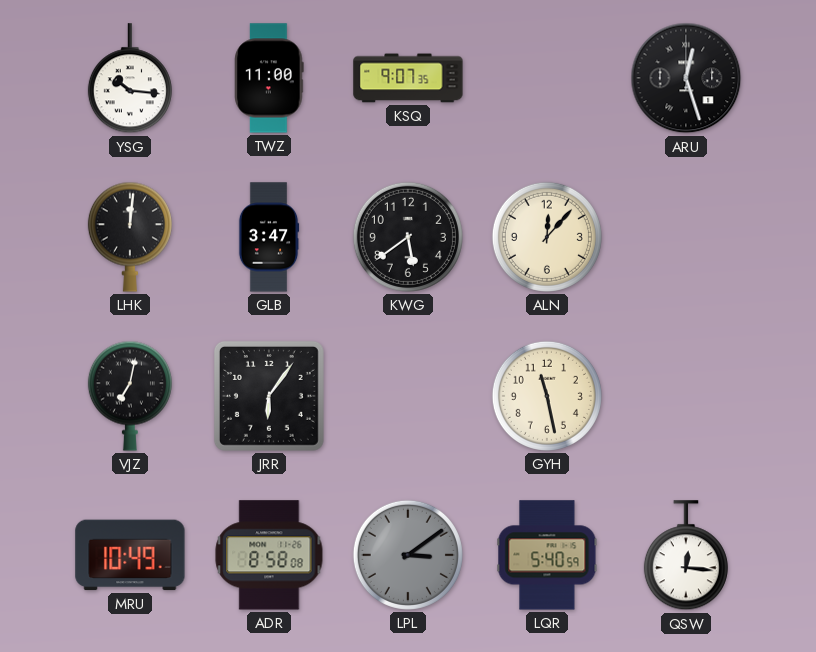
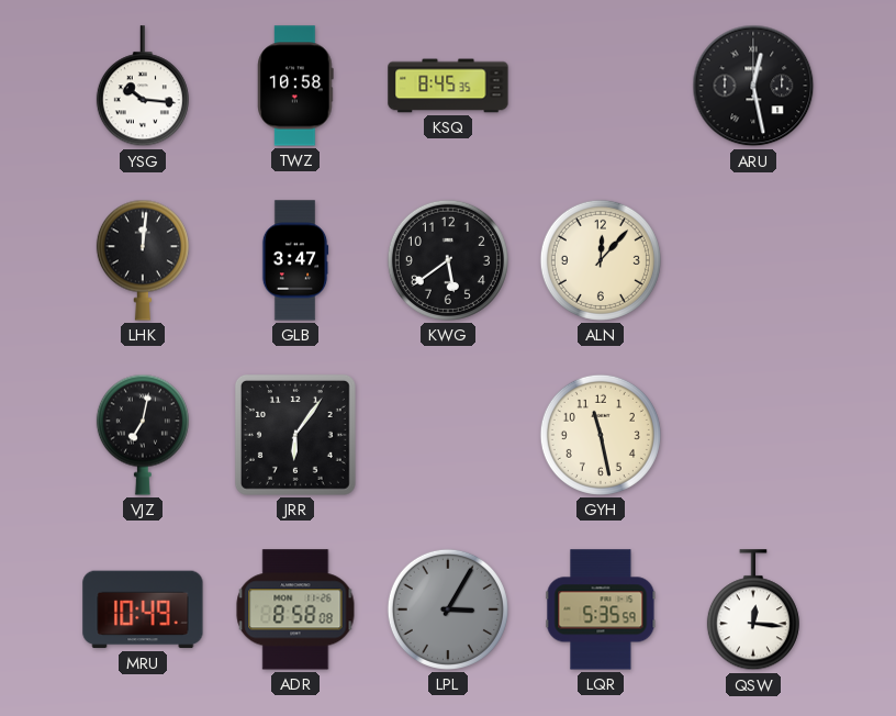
TWZ: 11:00 -> 10:58 (295, 86)
KSQ: 9:07 -> 8:45 (448, 86)
ARU: 12:27 -> 12:28 (753, 86)
LPL: 3:09 -> 3:05 (448, 609)
LQR: 5:40 -> 5:35 (601, 609)
